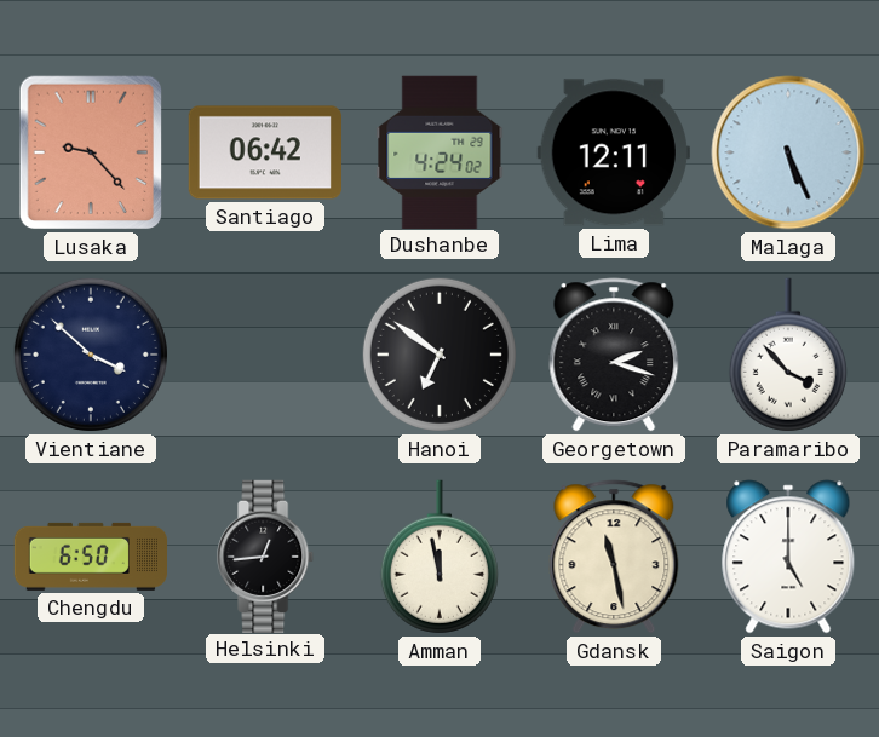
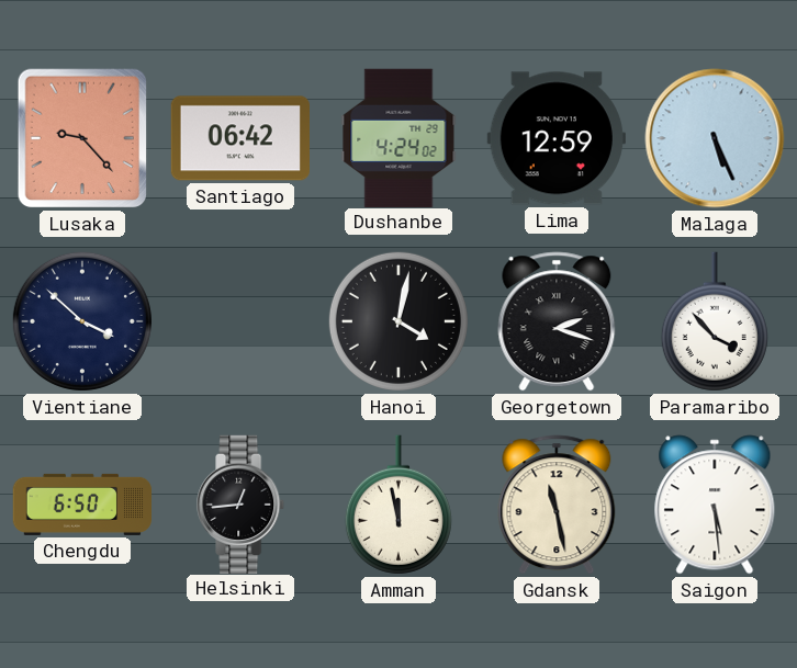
Lima: 12:11 -> 12:59 (557, 138)
Hanoi: 6:51 -> 4:02 (398, 321)
Saigon: 5:00 -> 5:29 (715, 505)
